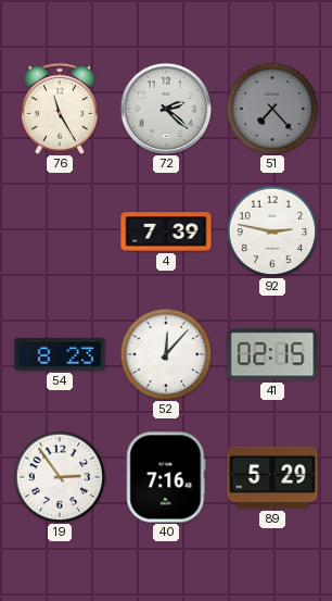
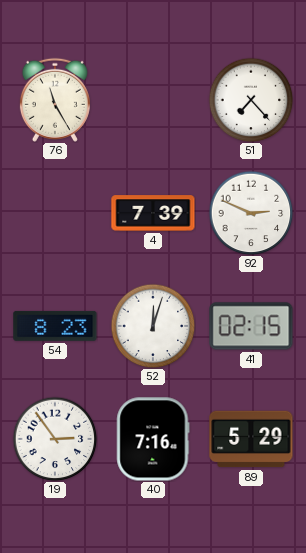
72: 2:22 -> none (166, 109)
51 dial: grey -> white (251, 100)
92: 2:47 -> 2:49 (251, 213)
52: 12:07 -> 12:03 (153, 326)
